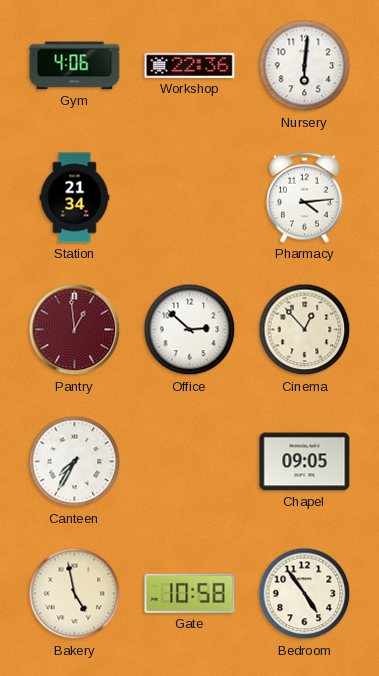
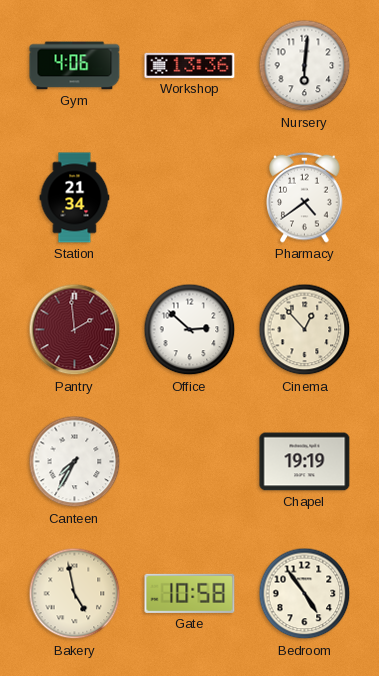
Workshop: 22:36 -> 13:36 (190, 65)
Pharmacy: 4:14 -> 4:39 (305, 197)
Pantry: 12:59 -> 1:59 (75, 330)
Chapel: 09:05 -> 19:19 (305, 462)
